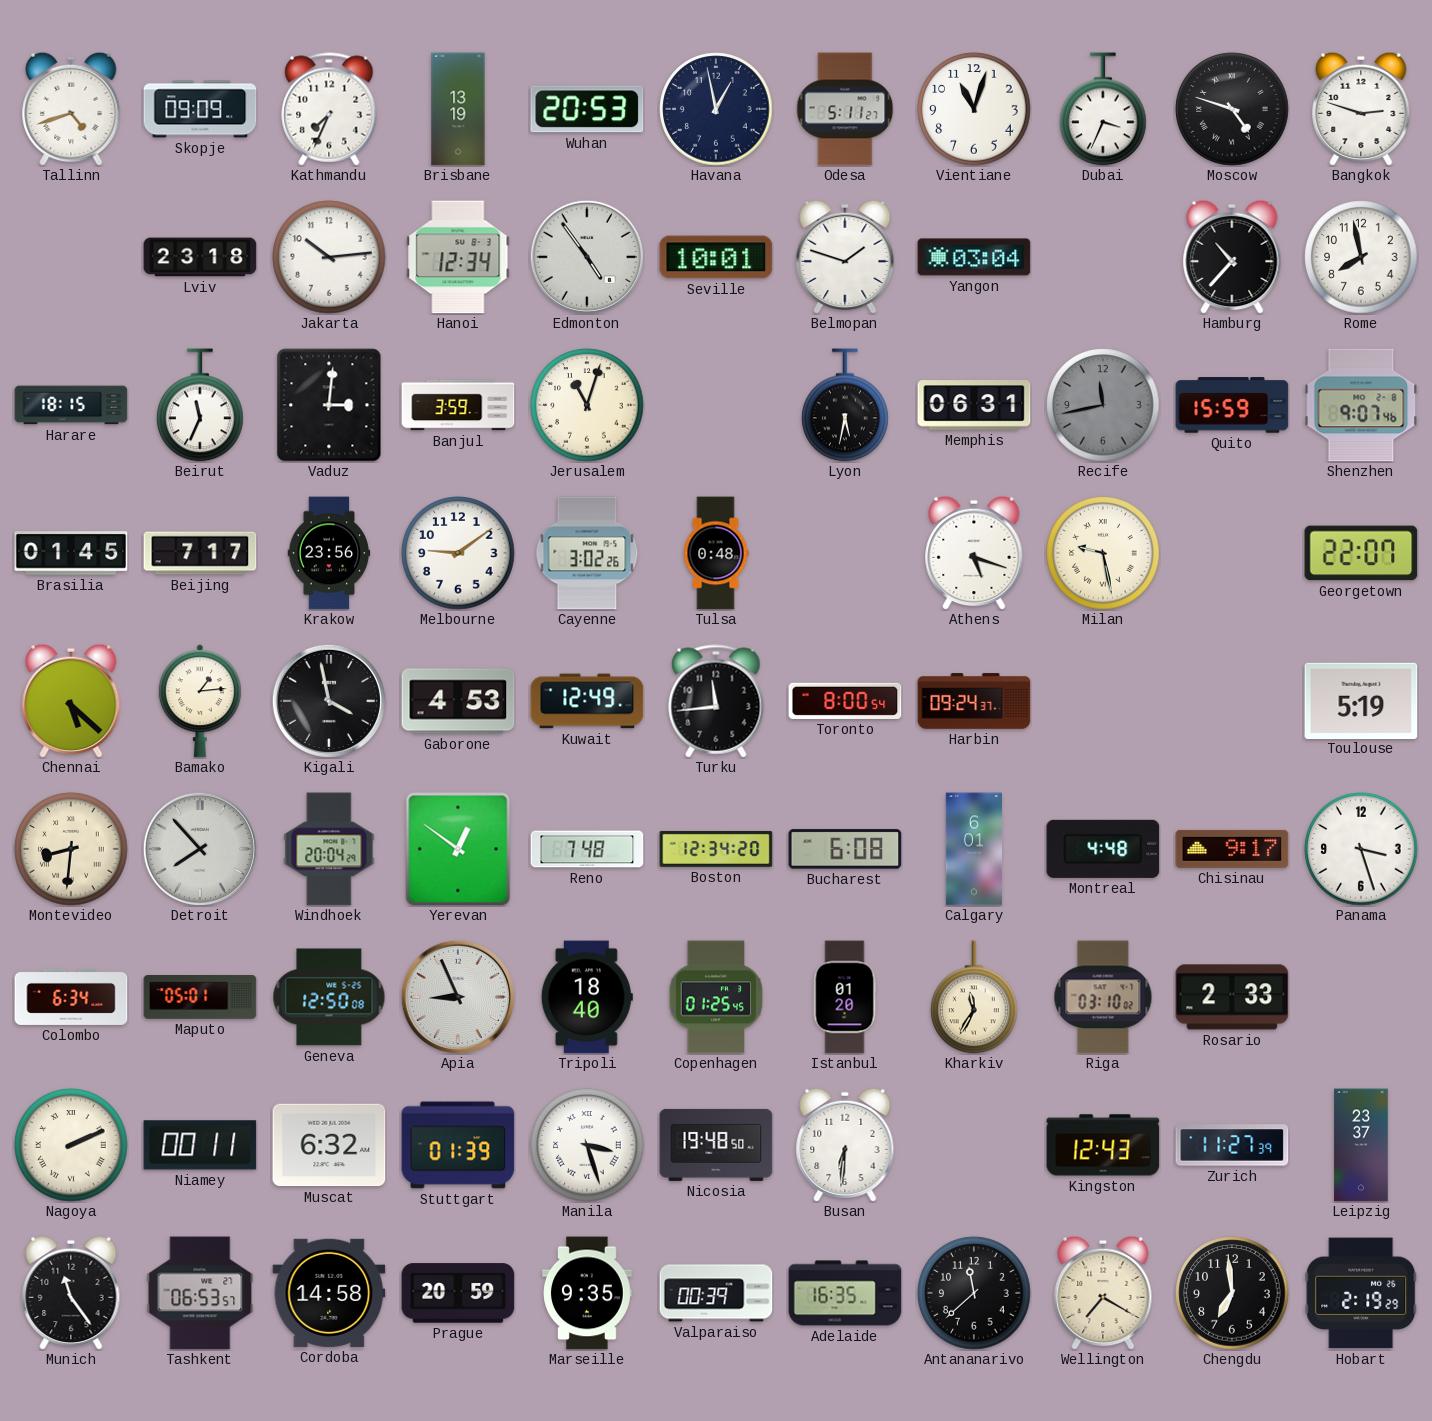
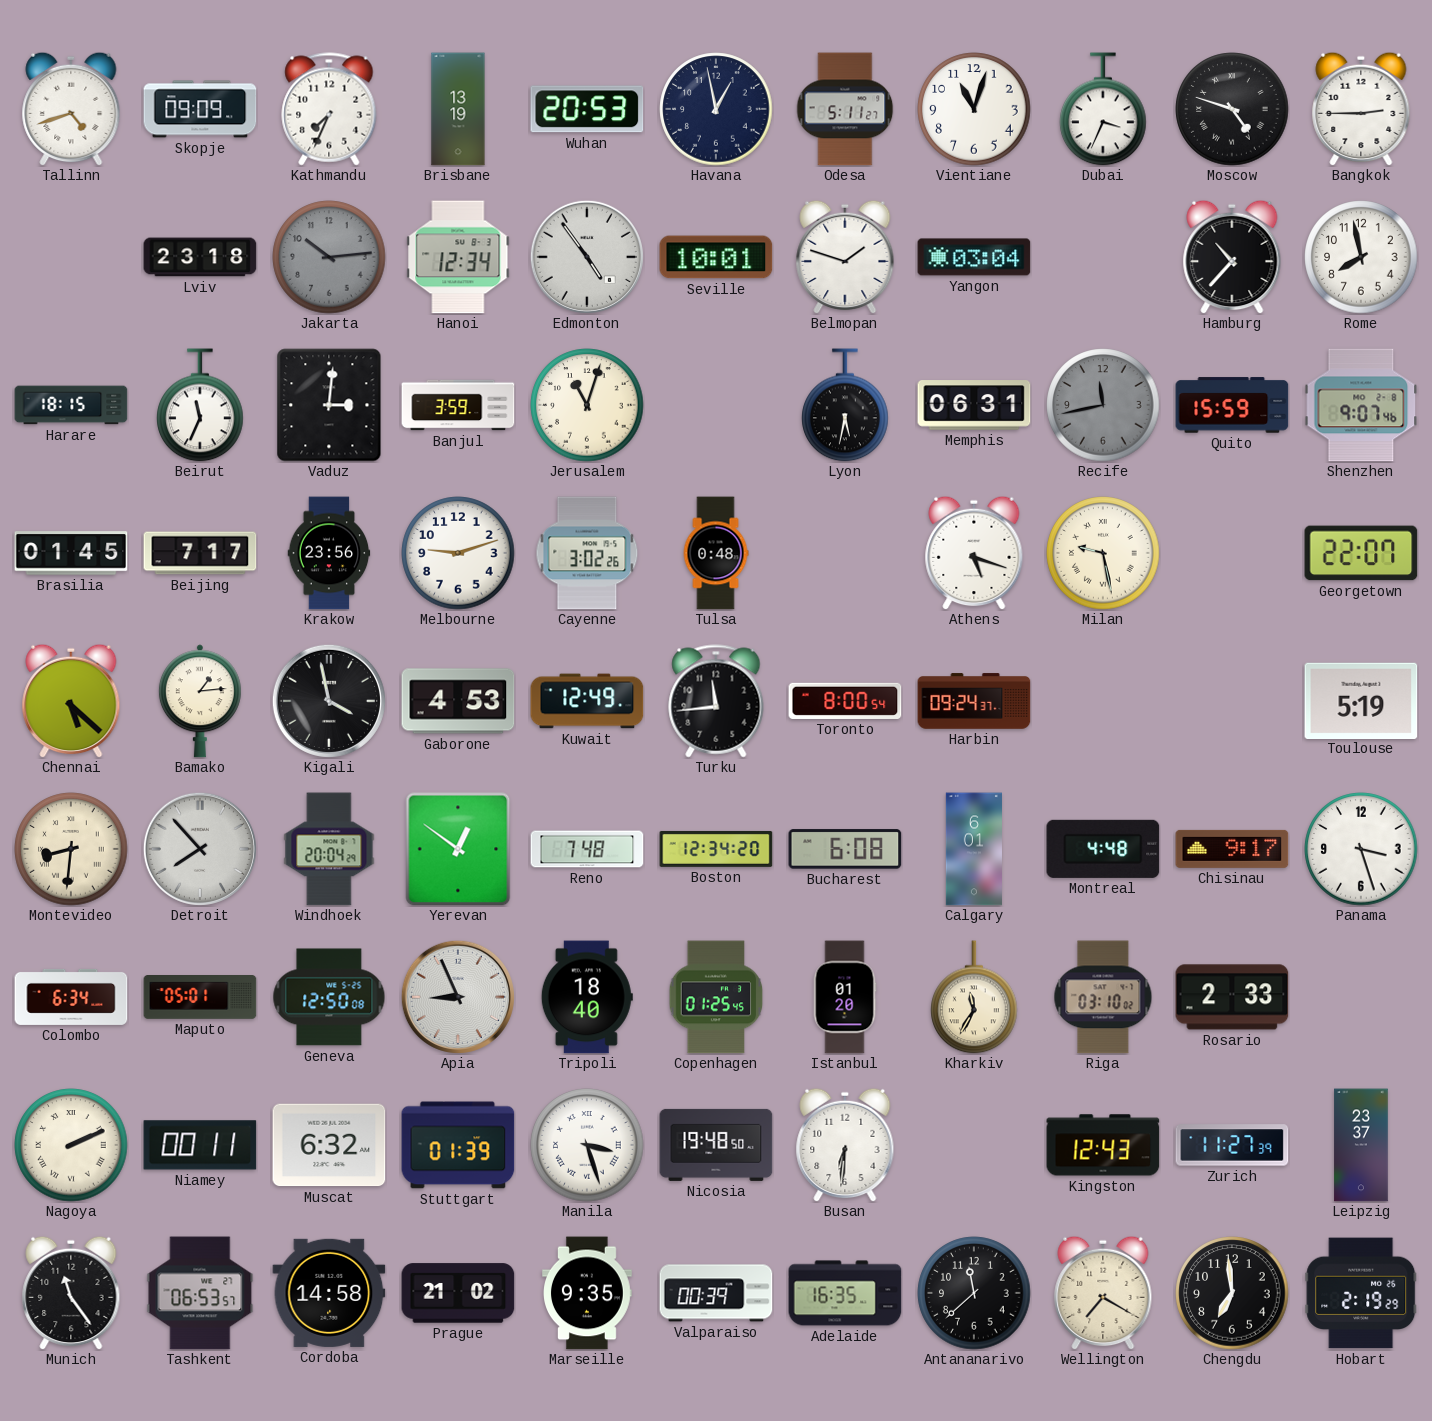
Bangkok: 2:48 -> 2:45 (1361, 109)
Jakarta dial: white -> grey (329, 257)
Melbourne: 9:09 -> 9:12 (458, 553)
Prague: 20:59 -> 21:02 (458, 1293)
